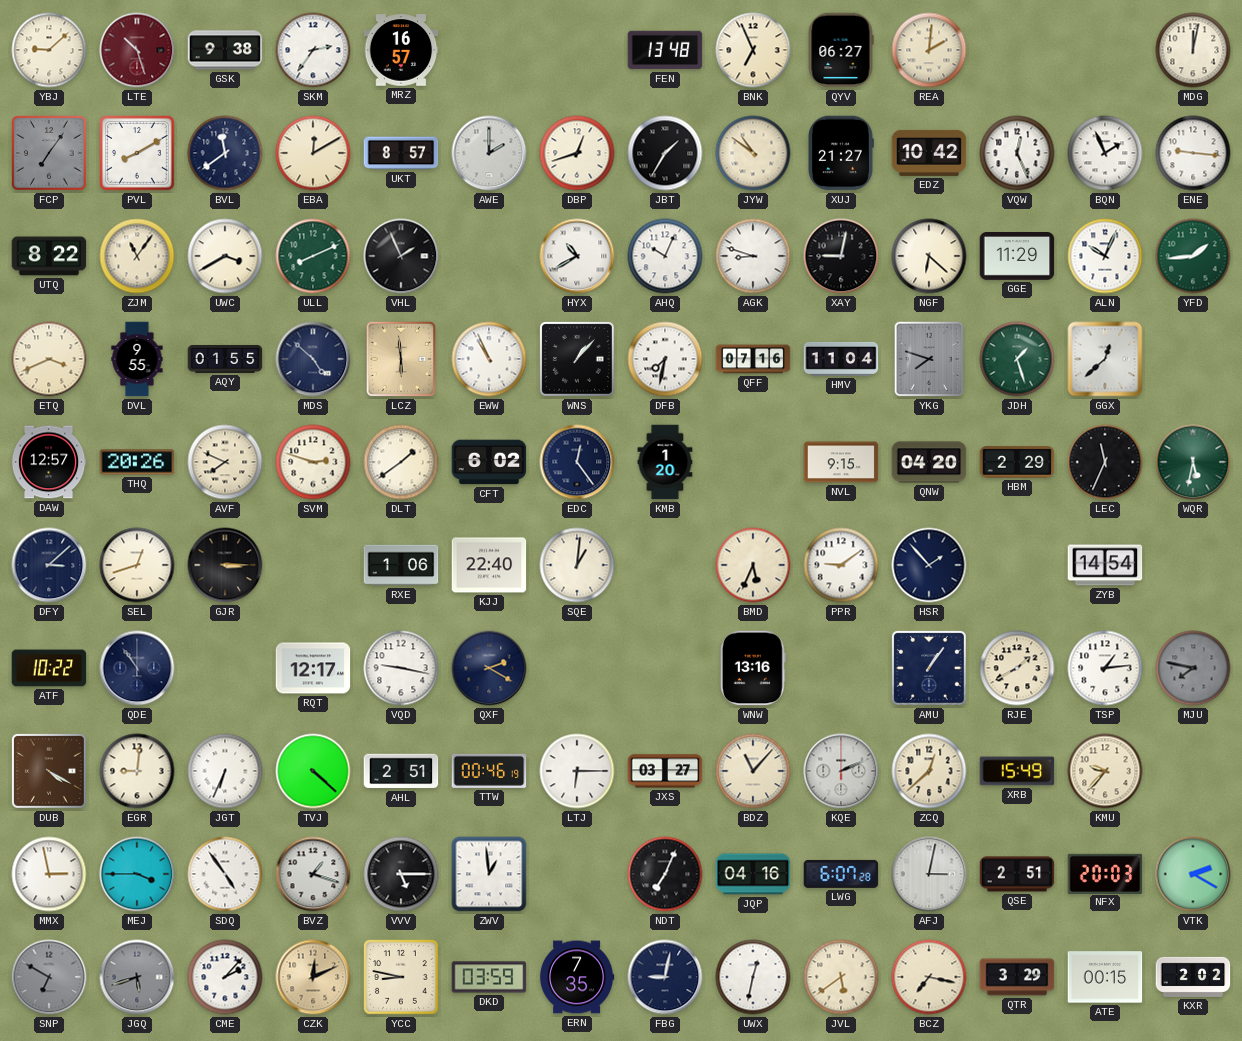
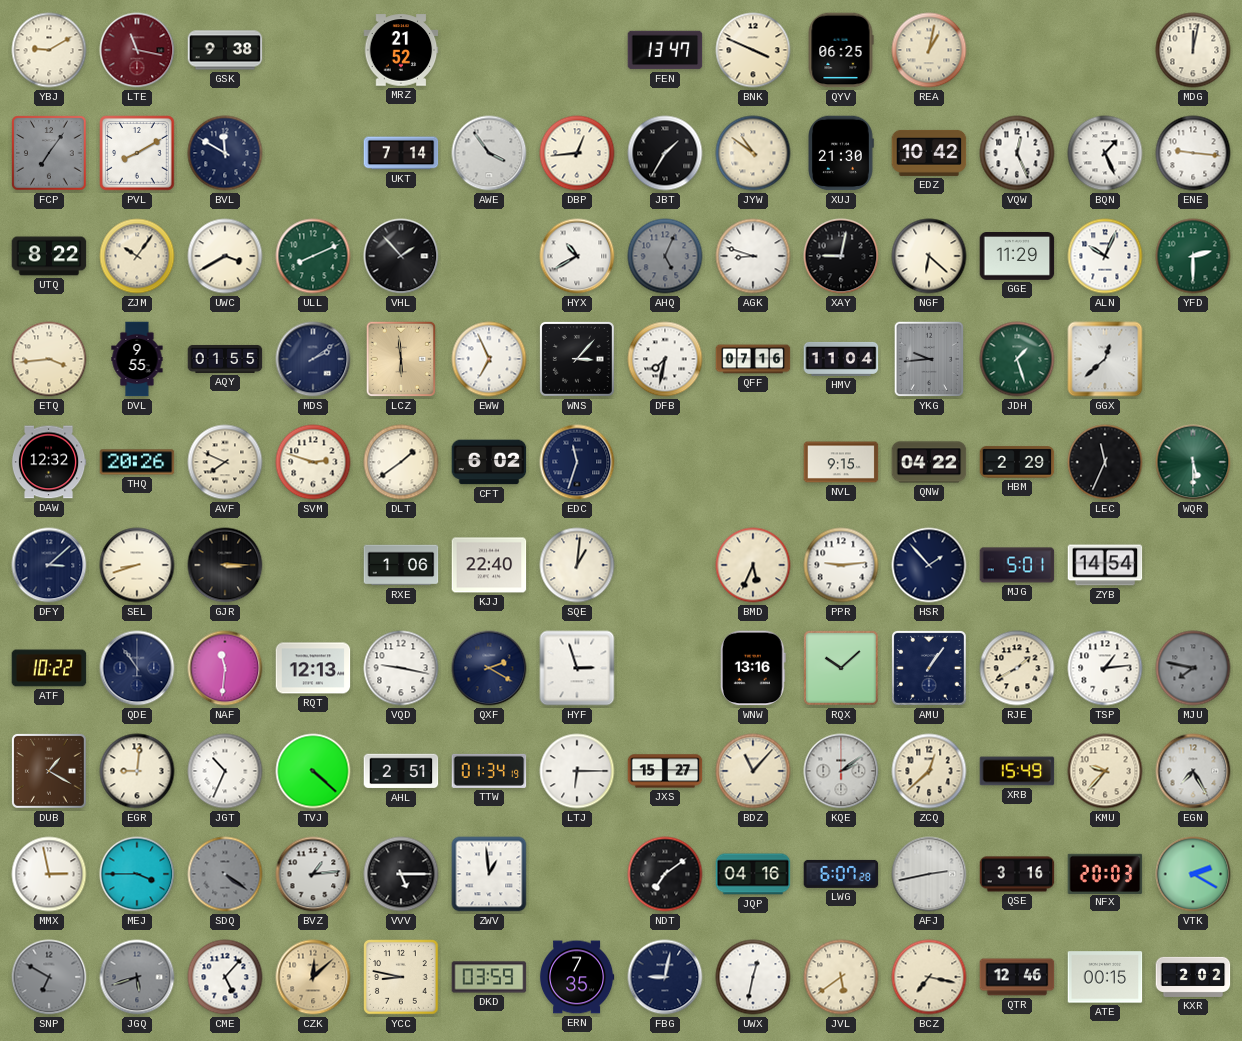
YBJ: 9:08 -> 9:10 (49, 50)
LTE: 10:27 -> 11:17 (137, 50)
SKM: 2:36 -> none (313, 50)
MRZ: 16:57 -> 21:52 (401, 50)
FEN: 13:48 -> 13:47 (665, 50)
BNK: 6:56 -> 3:49 (753, 50)
QYV: 06:27 -> 06:25 (841, 50)
REA: 2:01 -> 1:02 (929, 50)
BVL: 11:39 -> 11:50 (225, 153)
EBA: 12:10 -> none (313, 153)
UKT: 8:57 -> 7:14 (401, 153)
AWE: 2:00 -> 3:54 (489, 153)
DBP: 12:42 -> 12:44 (577, 153)
XUJ: 21:27 -> 21:30 (841, 153)
BQN: 1:56 -> 1:26 (1105, 153)
ZJM: 11:06 -> 10:06 (137, 256)
VHL: 1:56 -> 1:53 (401, 256)
AHQ: 10:04 -> 5:04 (665, 256)
AHQ dial: white -> grey (665, 256)
YFD: 1:44 -> 2:30 (1193, 256)
ETQ: 3:41 -> 3:44 (49, 359)
MDS: 4:52 -> 2:09 (313, 359)
EWW: 10:56 -> 6:56 (489, 359)
WNS: 1:07 -> 3:07 (577, 359)
YKG: 7:48 -> 9:44 (928, 359)
DAW: 12:57 -> 12:32 (49, 462)
EDC: 12:24 -> 11:33 (577, 462)
KMB: 1:20 -> none (665, 462)
QNW: 04:20 -> 04:22 (929, 462)
WQR: 5:32 -> 5:30 (1193, 462)
SEL: 12:42 -> 8:42 (137, 565)
PPR: 9:09 -> 9:14 (841, 565)
MJG: none -> 5:01 (1017, 565)
NAF: none -> 11:31 (225, 668)
RQT: 12:17 -> 12:13 (313, 668)
HYF: none -> 2:57 (577, 668)
RQX: none -> 10:08 (841, 668)
DUB: 4:20 -> 1:20 (49, 771)
JGT: 6:34 -> 10:34 (225, 771)
TTW: 00:46 -> 01:34 (489, 771)
JXS: 03:27 -> 15:27 (665, 771)
KQE: 2:11 -> 2:09 (841, 771)
EGN: none -> 7:25 (1193, 771)
SDQ: 4:54 -> 4:21 (225, 874)
SDQ dial: white -> grey (225, 874)
BVZ: 1:18 -> 1:14 (313, 874)
NDT: 7:04 -> 7:09 (665, 874)
AFJ: 3:02 -> 2:43 (929, 874)
QSE: 2:51 -> 3:16 (1017, 874)
CME: 2:07 -> 5:07 (225, 977)
CZK: 12:11 -> 12:08 (313, 977)
QTR: 3:29 -> 12:46 (1017, 977)
